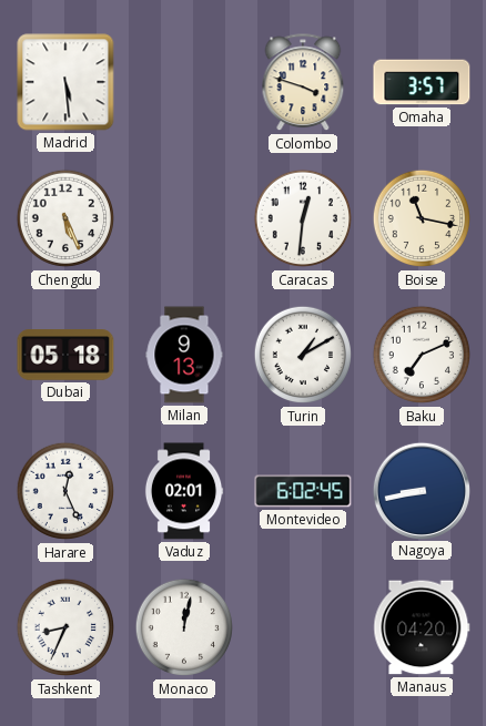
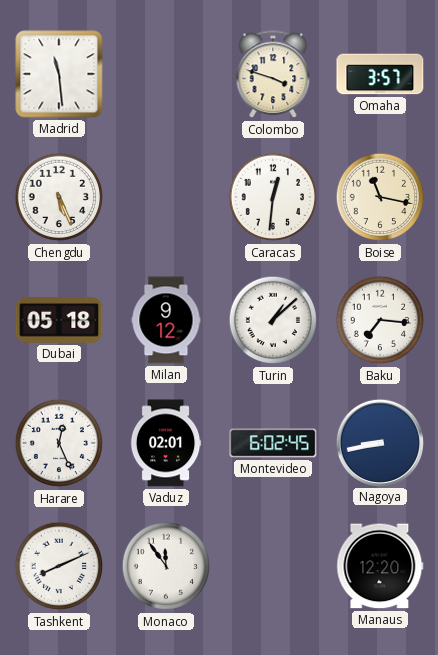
Madrid: 5:29 -> 11:29 (59, 74)
Milan: 9:13 -> 9:12 (166, 320)
Turin: 1:10 -> 1:08 (273, 320)
Baku: 7:11 -> 7:16 (380, 320)
Tashkent: 8:34 -> 8:11 (59, 566)
Monaco: 12:02 -> 11:54 (166, 566)
Manaus: 04:20 -> 12:20 (380, 566)
